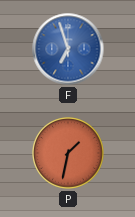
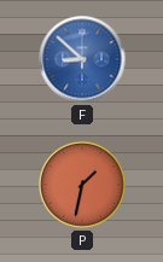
F: 6:57 -> 8:52 (82, 59)
